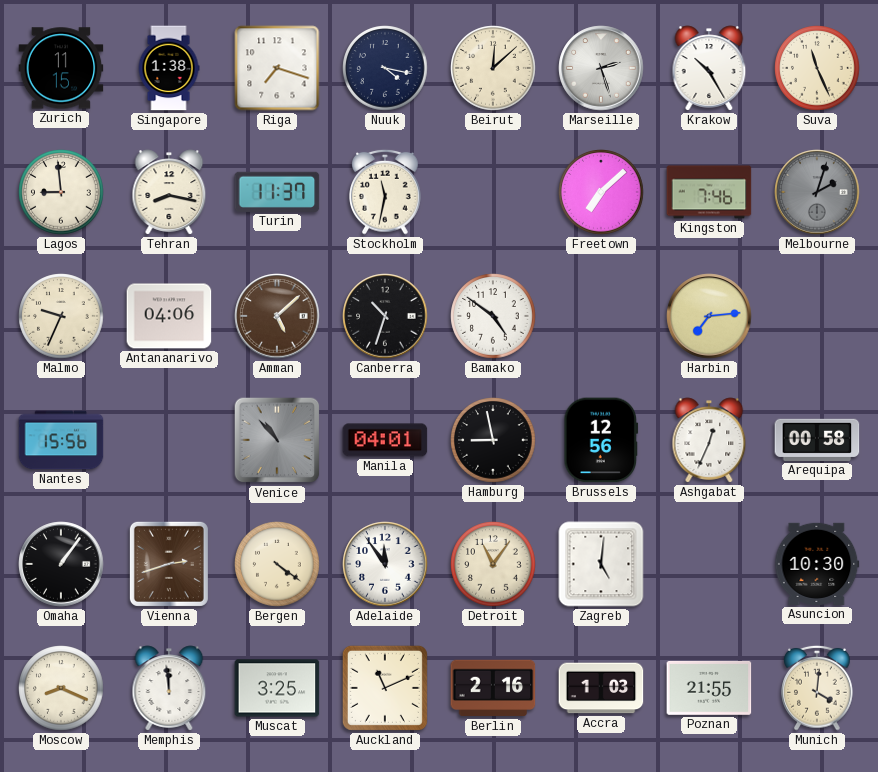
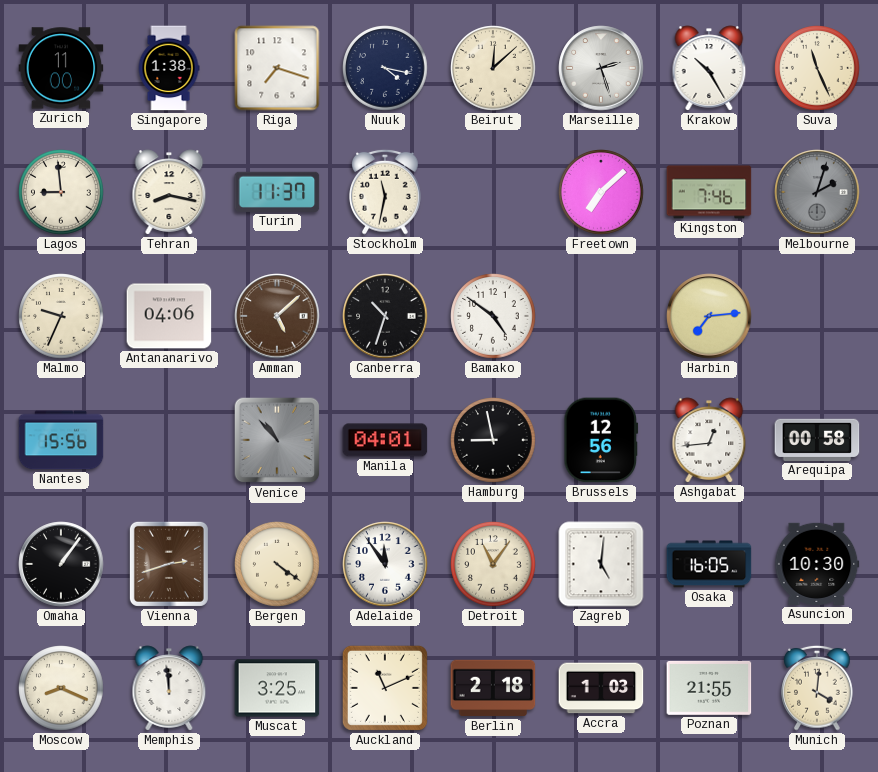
Zurich: 11:15 -> 11:00 (61, 68)
Ashgabat: 12:34 -> 12:44 (709, 440)
Osaka: none -> 16:05 (709, 564)
Berlin: 2:16 -> 2:18 (493, 688)
